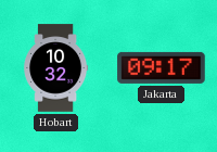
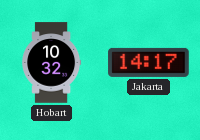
Jakarta: 09:17 -> 14:17 (149, 62)
